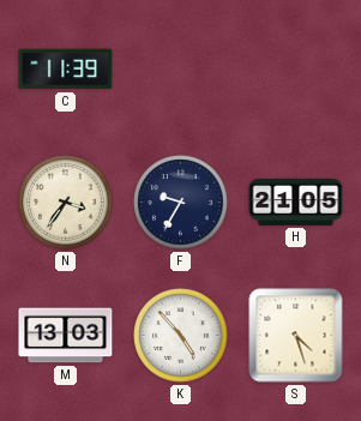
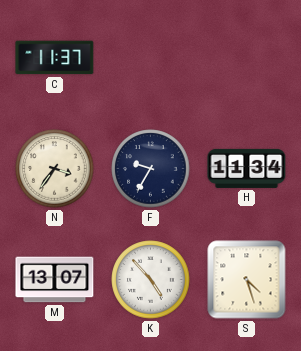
C: 11:39 -> 11:37 (55, 58)
H: 21:05 -> 11:34 (247, 168)
M: 13:03 -> 13:07 (55, 280)
